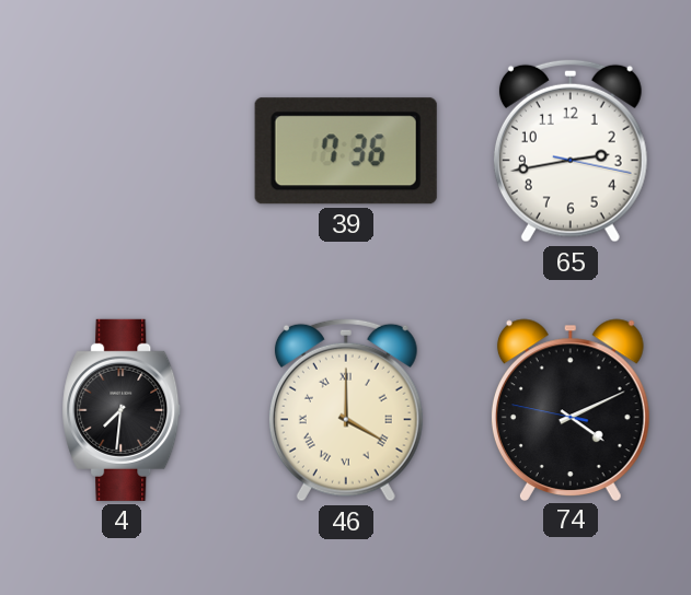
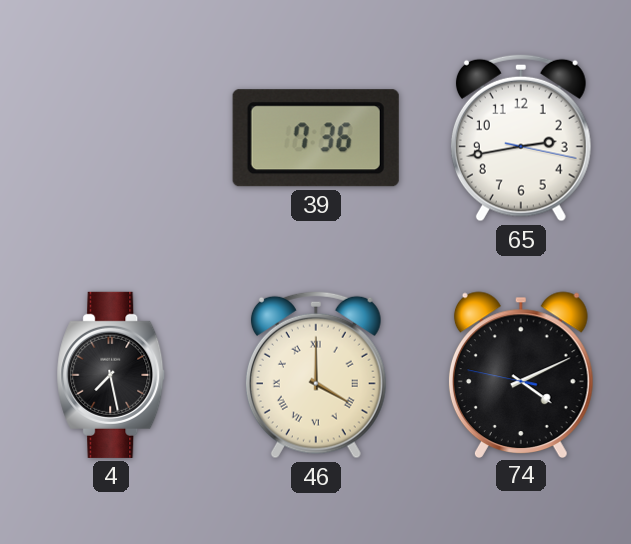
4: 7:31 -> 7:28 (111, 375)
